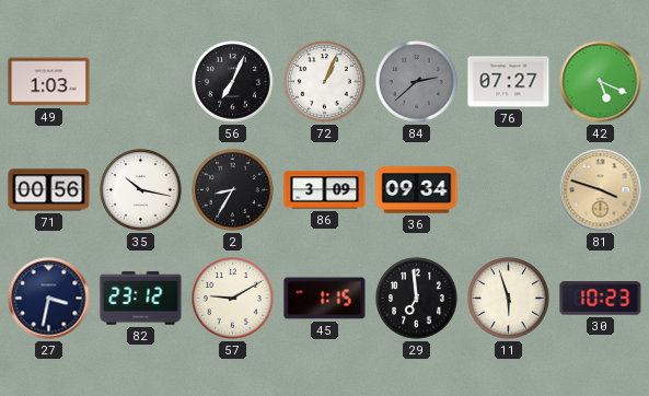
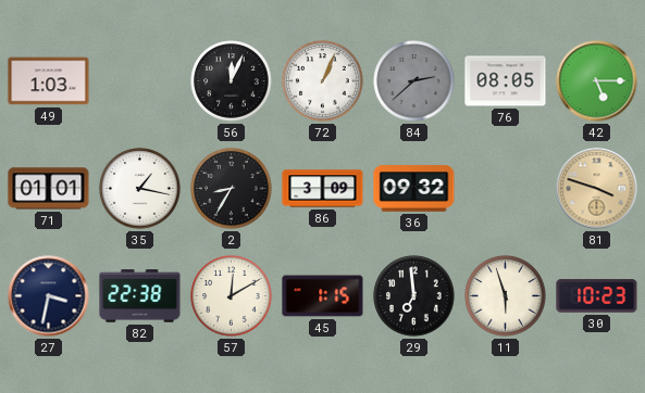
56: 7:04 -> 12:04 (232, 81)
76: 07:27 -> 08:05 (506, 81)
42: 5:19 -> 5:15 (597, 81)
71: 00:56 -> 01:01 (49, 189)
35: 10:17 -> 1:17 (140, 189)
36: 09:34 -> 09:32 (414, 189)
82: 23:12 -> 22:38 (140, 296)
57: 9:10 -> 12:10 (232, 296)
